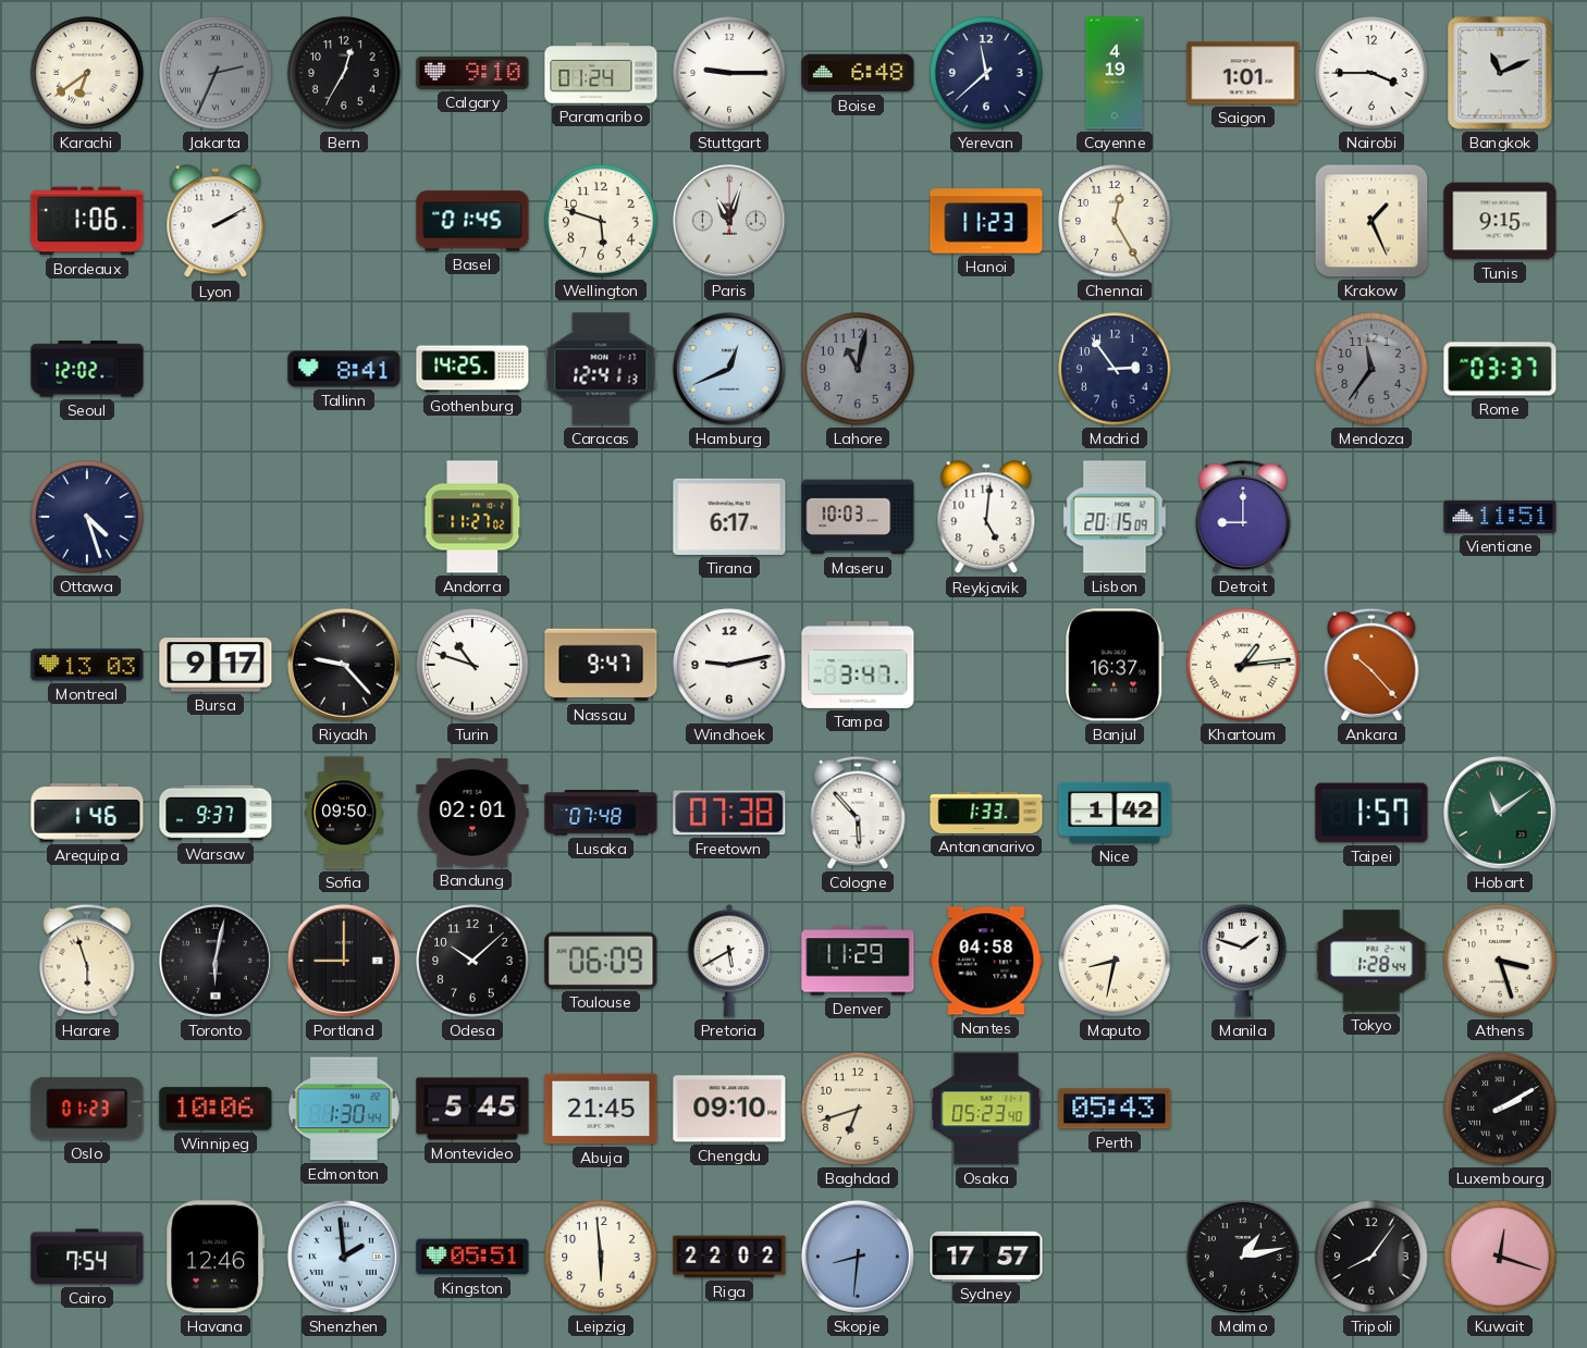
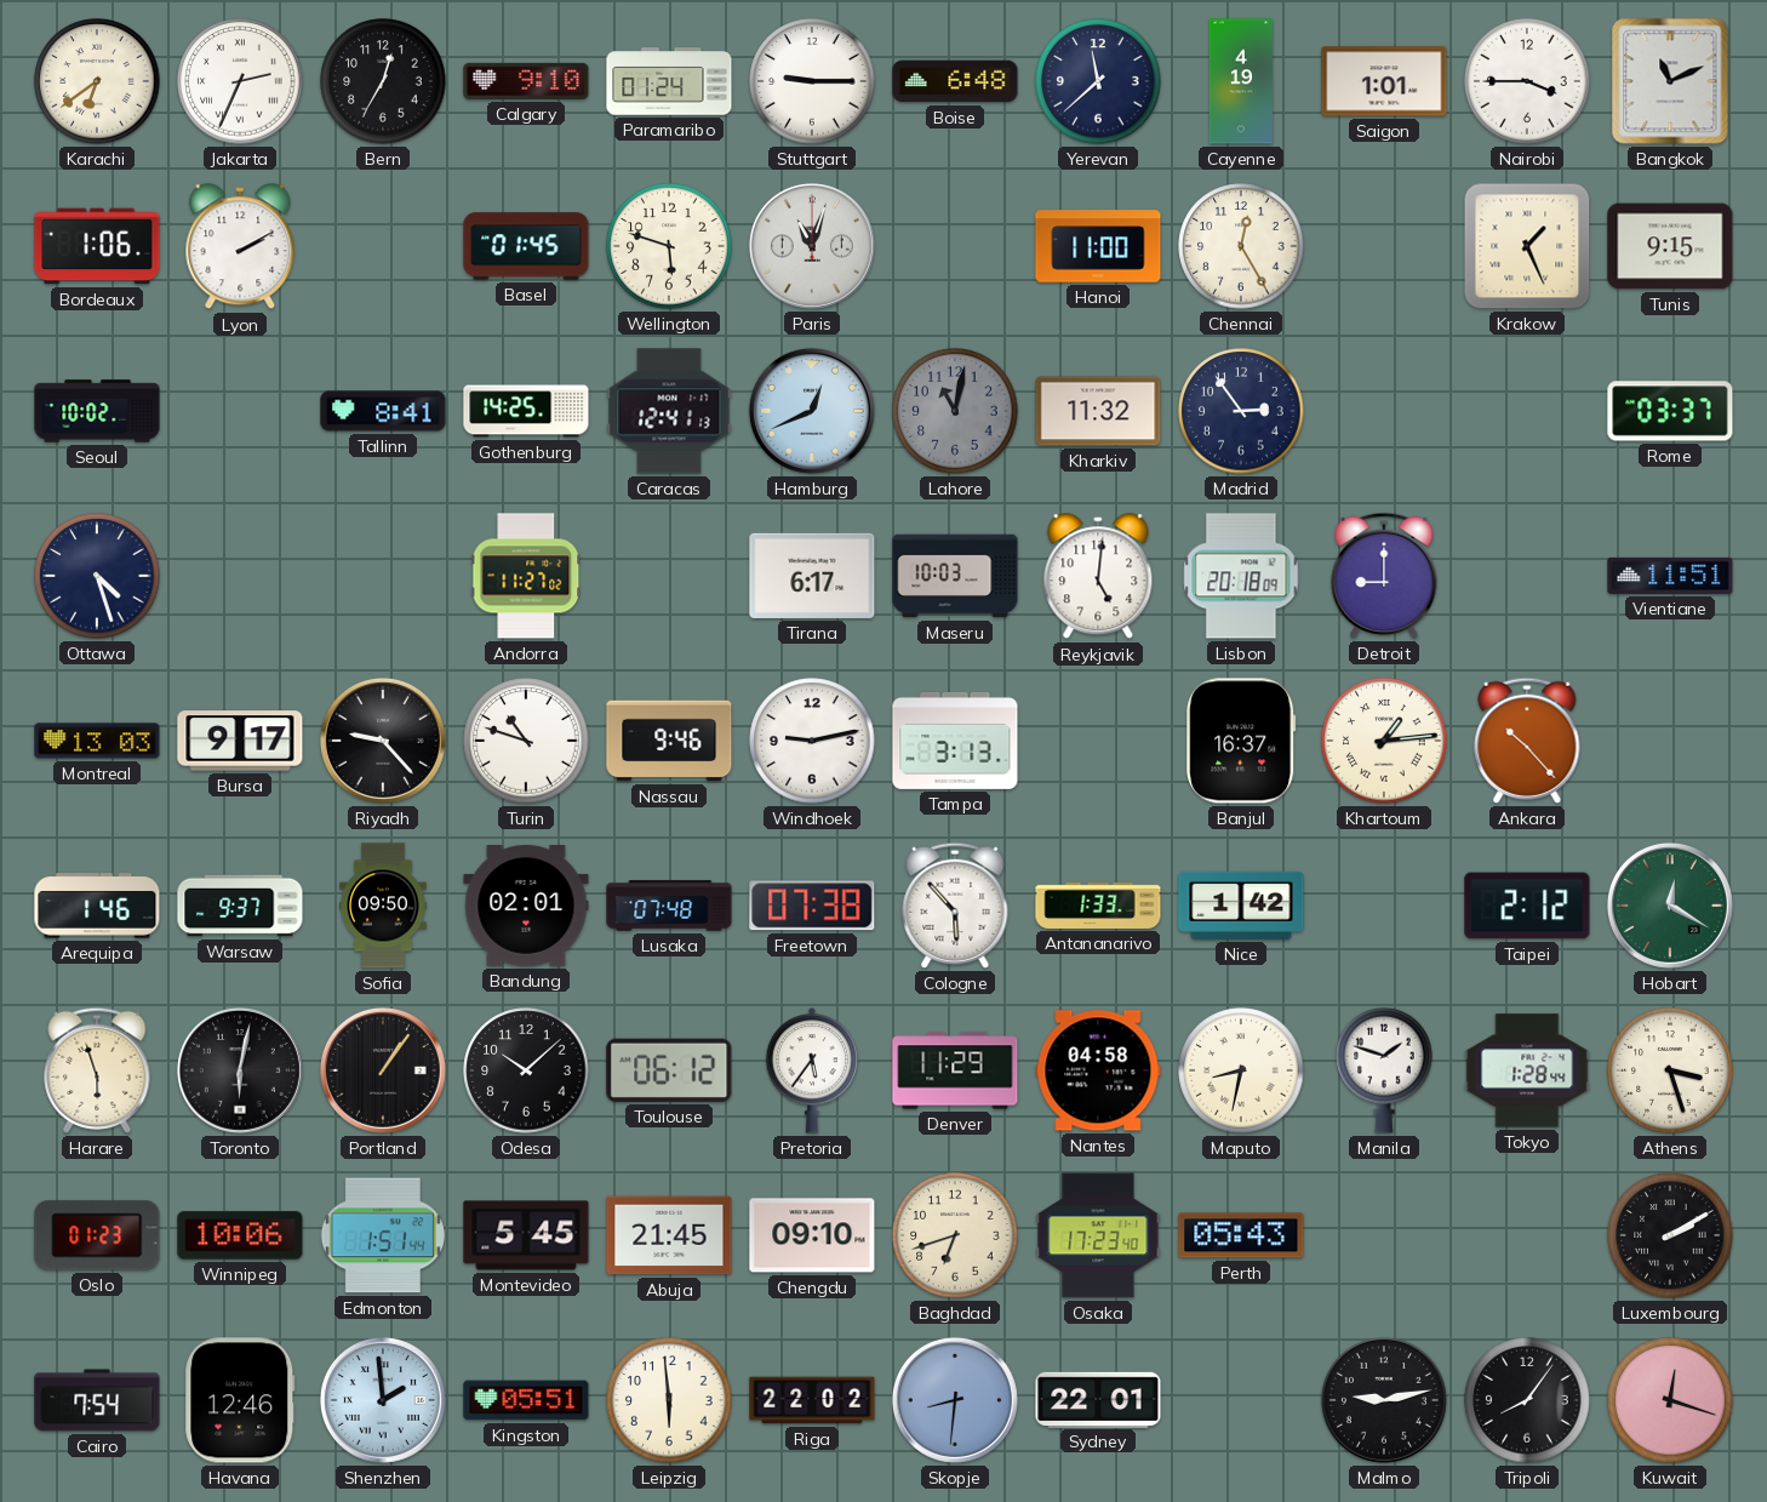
Jakarta dial: grey -> white (240, 81)
Hanoi: 11:23 -> 11:00 (1098, 246)
Seoul: 12:02 -> 10:02 (97, 411)
Kharkiv: none -> 11:32 (1098, 411)
Mendoza: 11:36 -> none (1371, 369)
Lisbon: 20:15 -> 20:18 (1241, 576)
Nassau: 9:47 -> 9:46 (669, 741)
Tampa: 3:47 -> 3:13 (955, 741)
Taipei: 1:57 -> 2:12 (1527, 906)
Hobart: 11:09 -> 12:20 (1670, 906)
Portland: 9:00 -> 1:06 (383, 1070)
Toulouse: 06:09 -> 06:12 (669, 1070)
Pretoria: 5:40 -> 5:36 (812, 1070)
Edmonton: 1:30 -> 1:51 (383, 1235)
Osaka: 05:23 -> 17:23 (1098, 1235)
Sydney: 17:57 -> 22:01 (1098, 1399)
Malmo: 1:13 -> 9:13 (1384, 1400)
